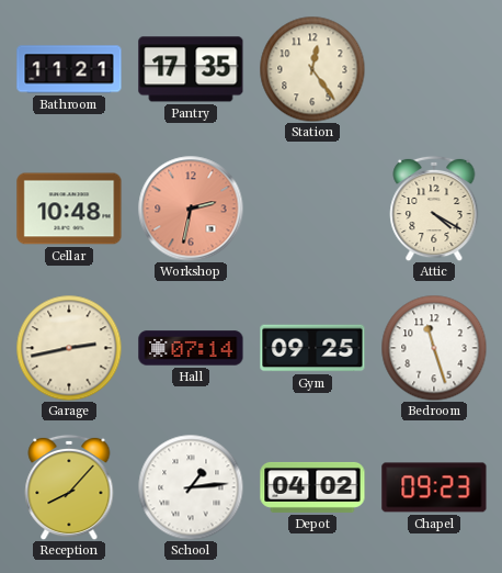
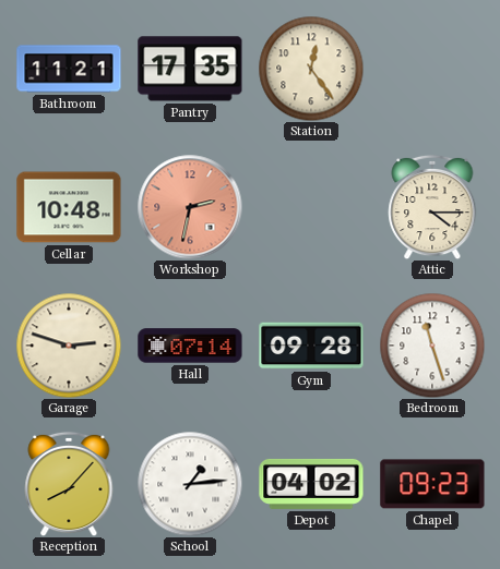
Attic: 4:20 -> 4:15 (432, 207)
Garage: 2:43 -> 2:48 (69, 346)
Gym: 09:25 -> 09:28 (311, 346)
